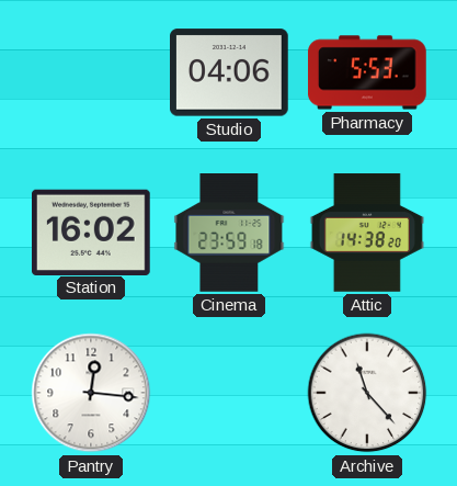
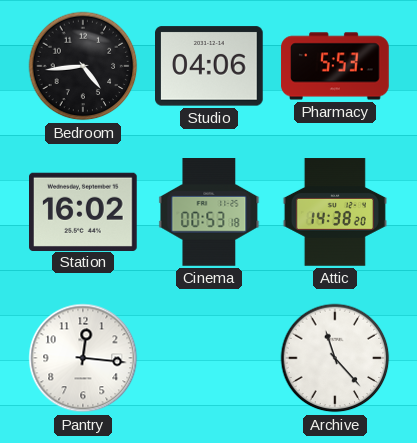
Bedroom: none -> 4:44 (83, 66)
Cinema: 23:59 -> 00:53 (209, 213)
